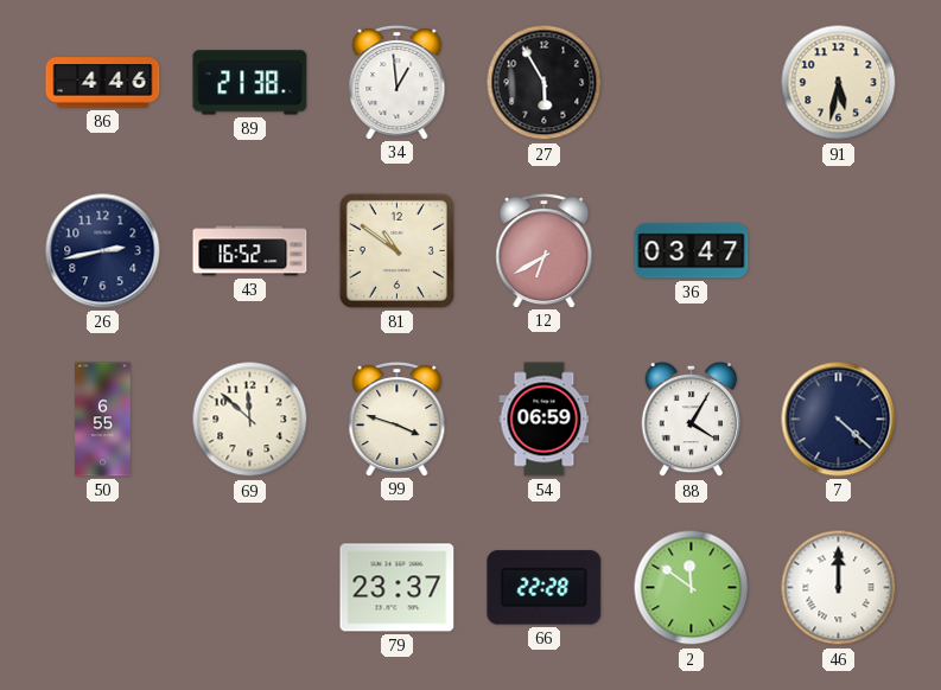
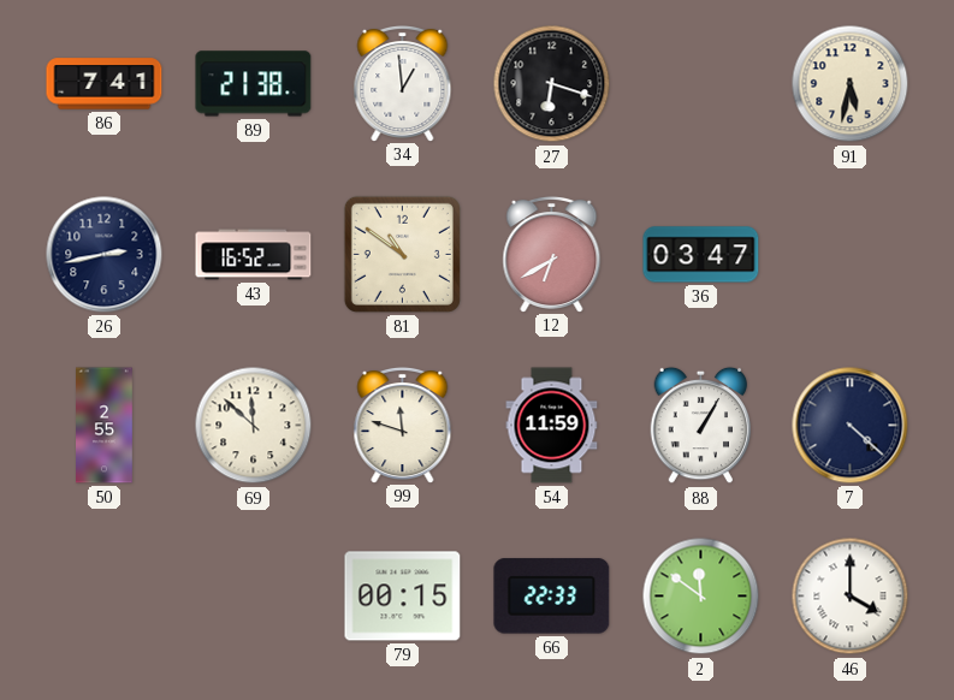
86: 4:46 -> 7:41 (105, 84)
27: 5:55 -> 6:18 (552, 84)
50: 6:55 -> 2:55 (105, 426)
99: 3:48 -> 11:48 (403, 425)
54: 06:59 -> 11:59 (552, 426)
88: 4:05 -> 1:05 (701, 426)
79: 23:37 -> 00:15 (403, 597)
66: 22:28 -> 22:33 (552, 597)
46: 12:00 -> 4:00 (851, 597)
